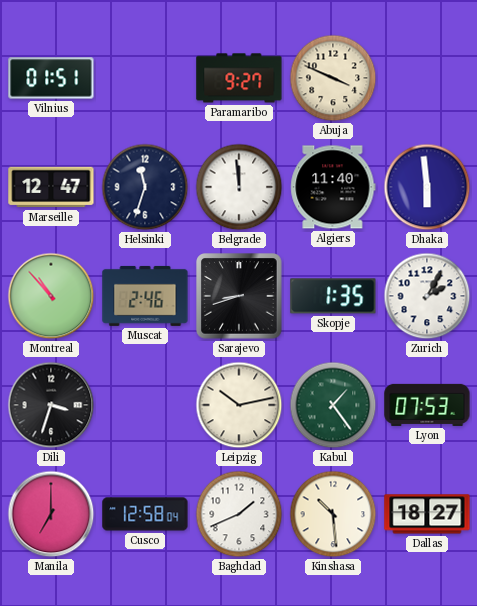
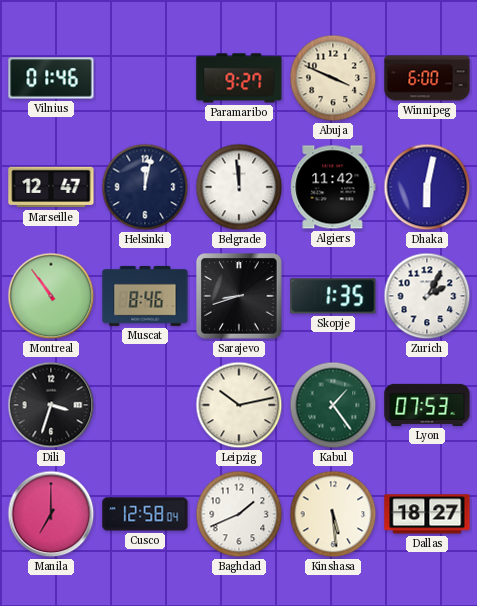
Vilnius: 01:51 -> 01:46 (51, 78)
Winnipeg: none -> 6:00 (427, 78)
Helsinki: 11:33 -> 12:02 (145, 187)
Algiers: 11:40 -> 11:42 (333, 187)
Dhaka: 5:59 -> 6:02 (427, 187)
Montreal: 10:53 -> 10:54 (51, 296)
Muscat: 2:46 -> 8:46 (145, 296)
Kinshasa: 10:29 -> 5:29 (333, 514)
